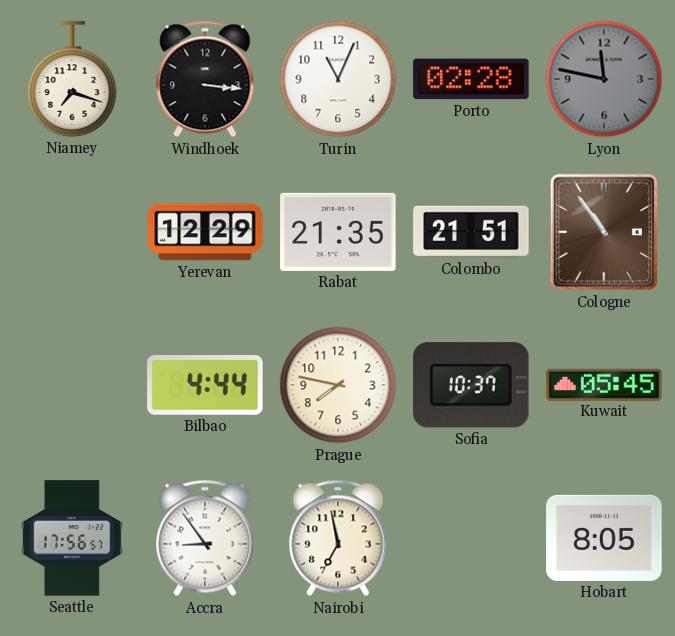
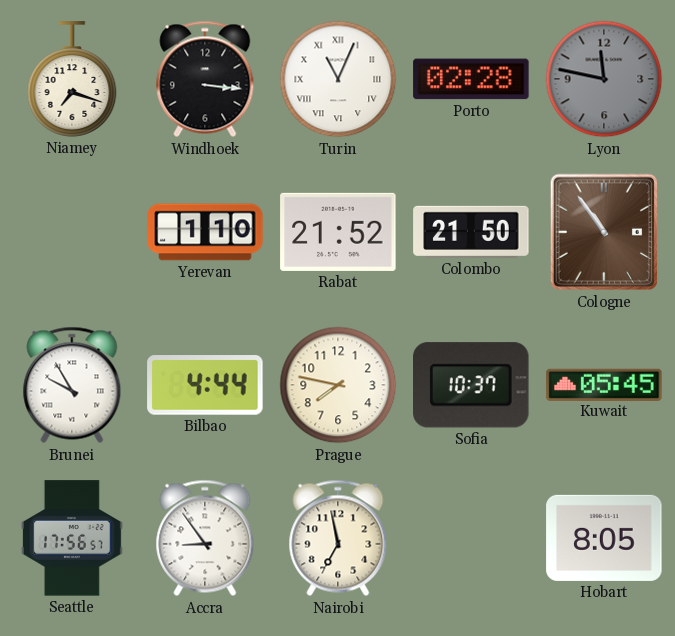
Turin numerals: Arabic -> Roman (338, 79)
Yerevan: 12:29 -> 1:10 (205, 232)
Rabat: 21:35 -> 21:52 (338, 232)
Colombo: 21:51 -> 21:50 (471, 232)
Brunei: none -> 9:55 (72, 385)
